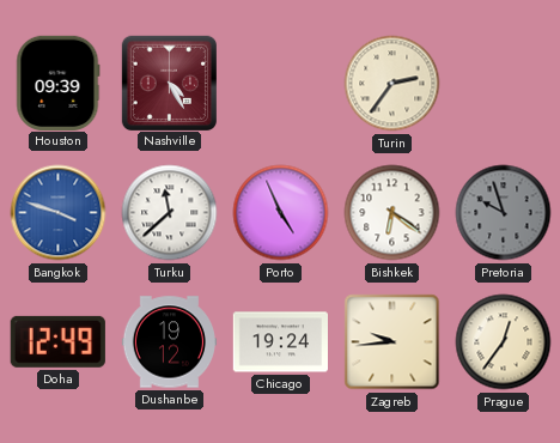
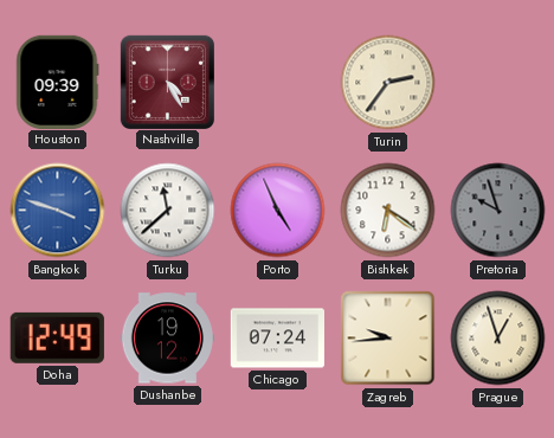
Chicago: 19:24 -> 07:24 (277, 339)
Prague: 12:36 -> 12:57 (498, 339)
